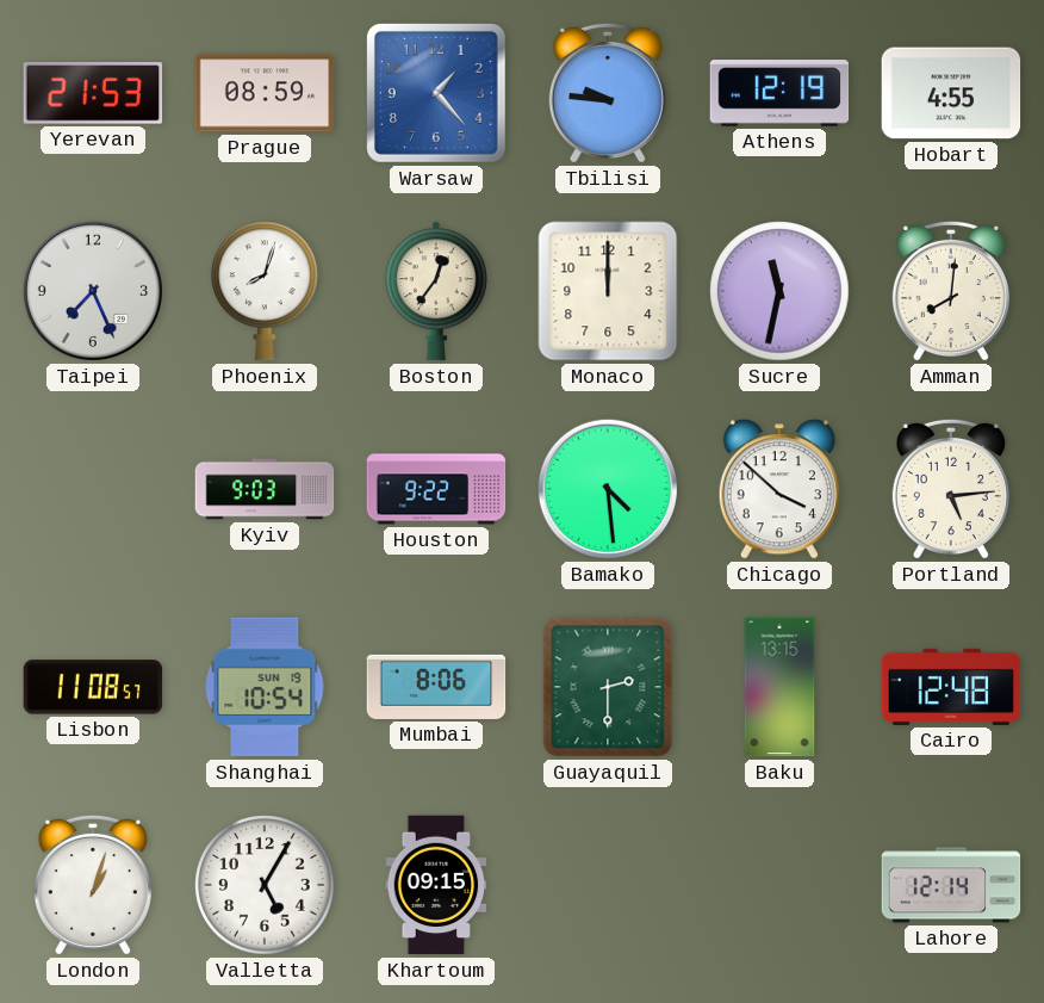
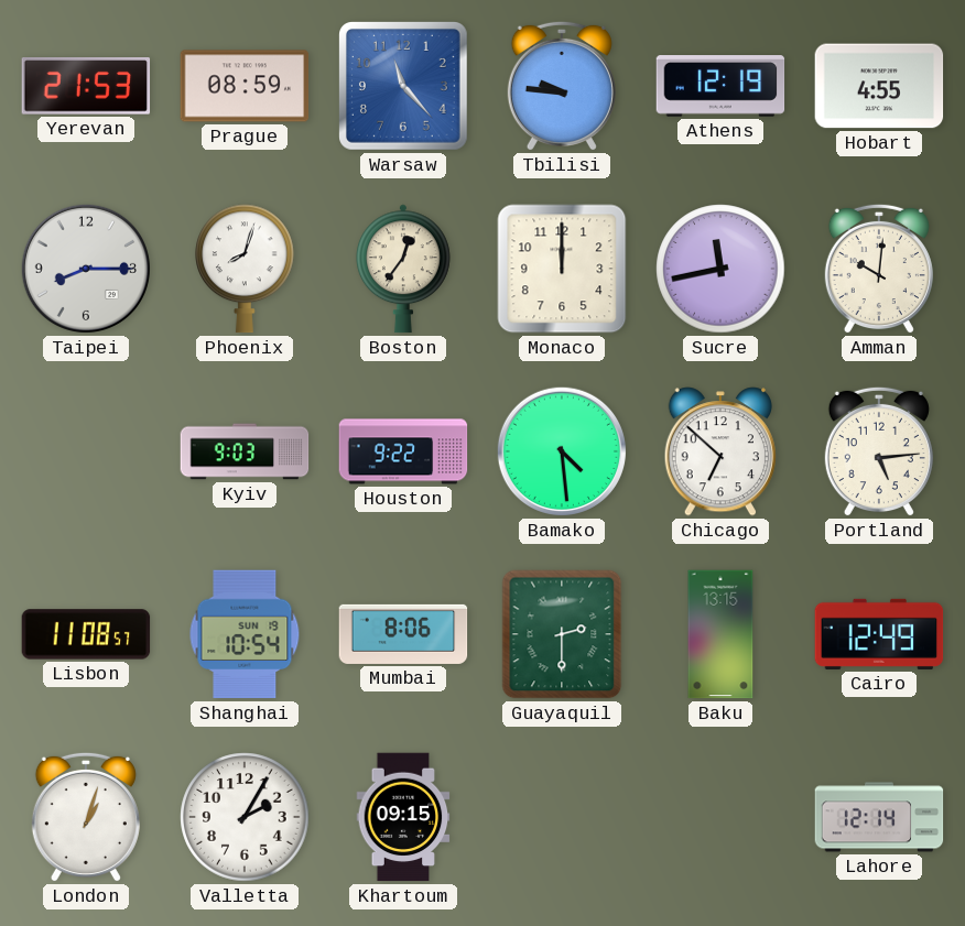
Warsaw: 1:23 -> 11:23 (404, 87)
Taipei: 7:26 -> 8:15 (86, 269)
Sucre: 11:32 -> 11:43 (720, 269)
Amman: 8:01 -> 10:01 (879, 269)
Chicago: 3:52 -> 6:52 (720, 451)
Cairo: 12:48 -> 12:49 (879, 634)
Valletta: 5:05 -> 2:05 (245, 817)
